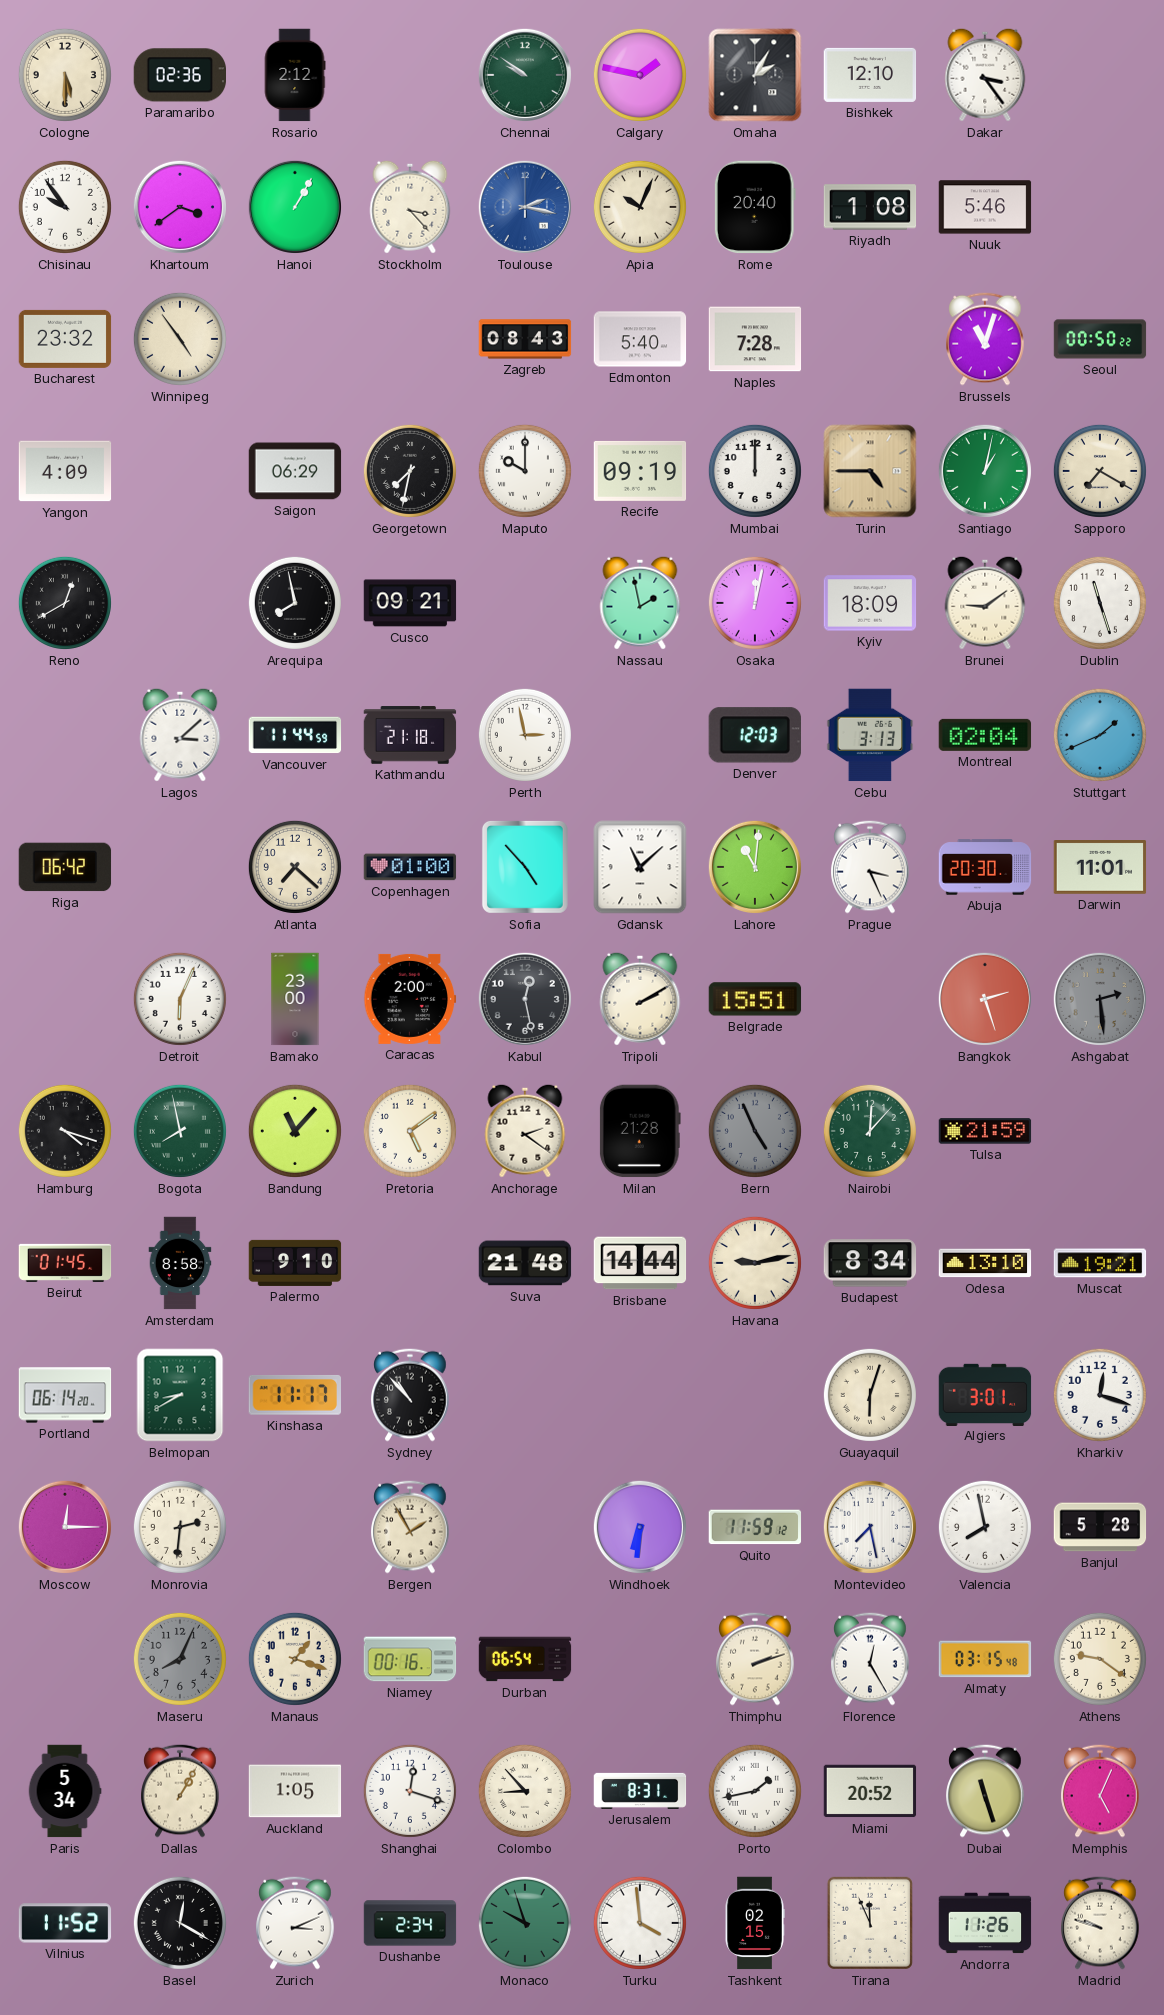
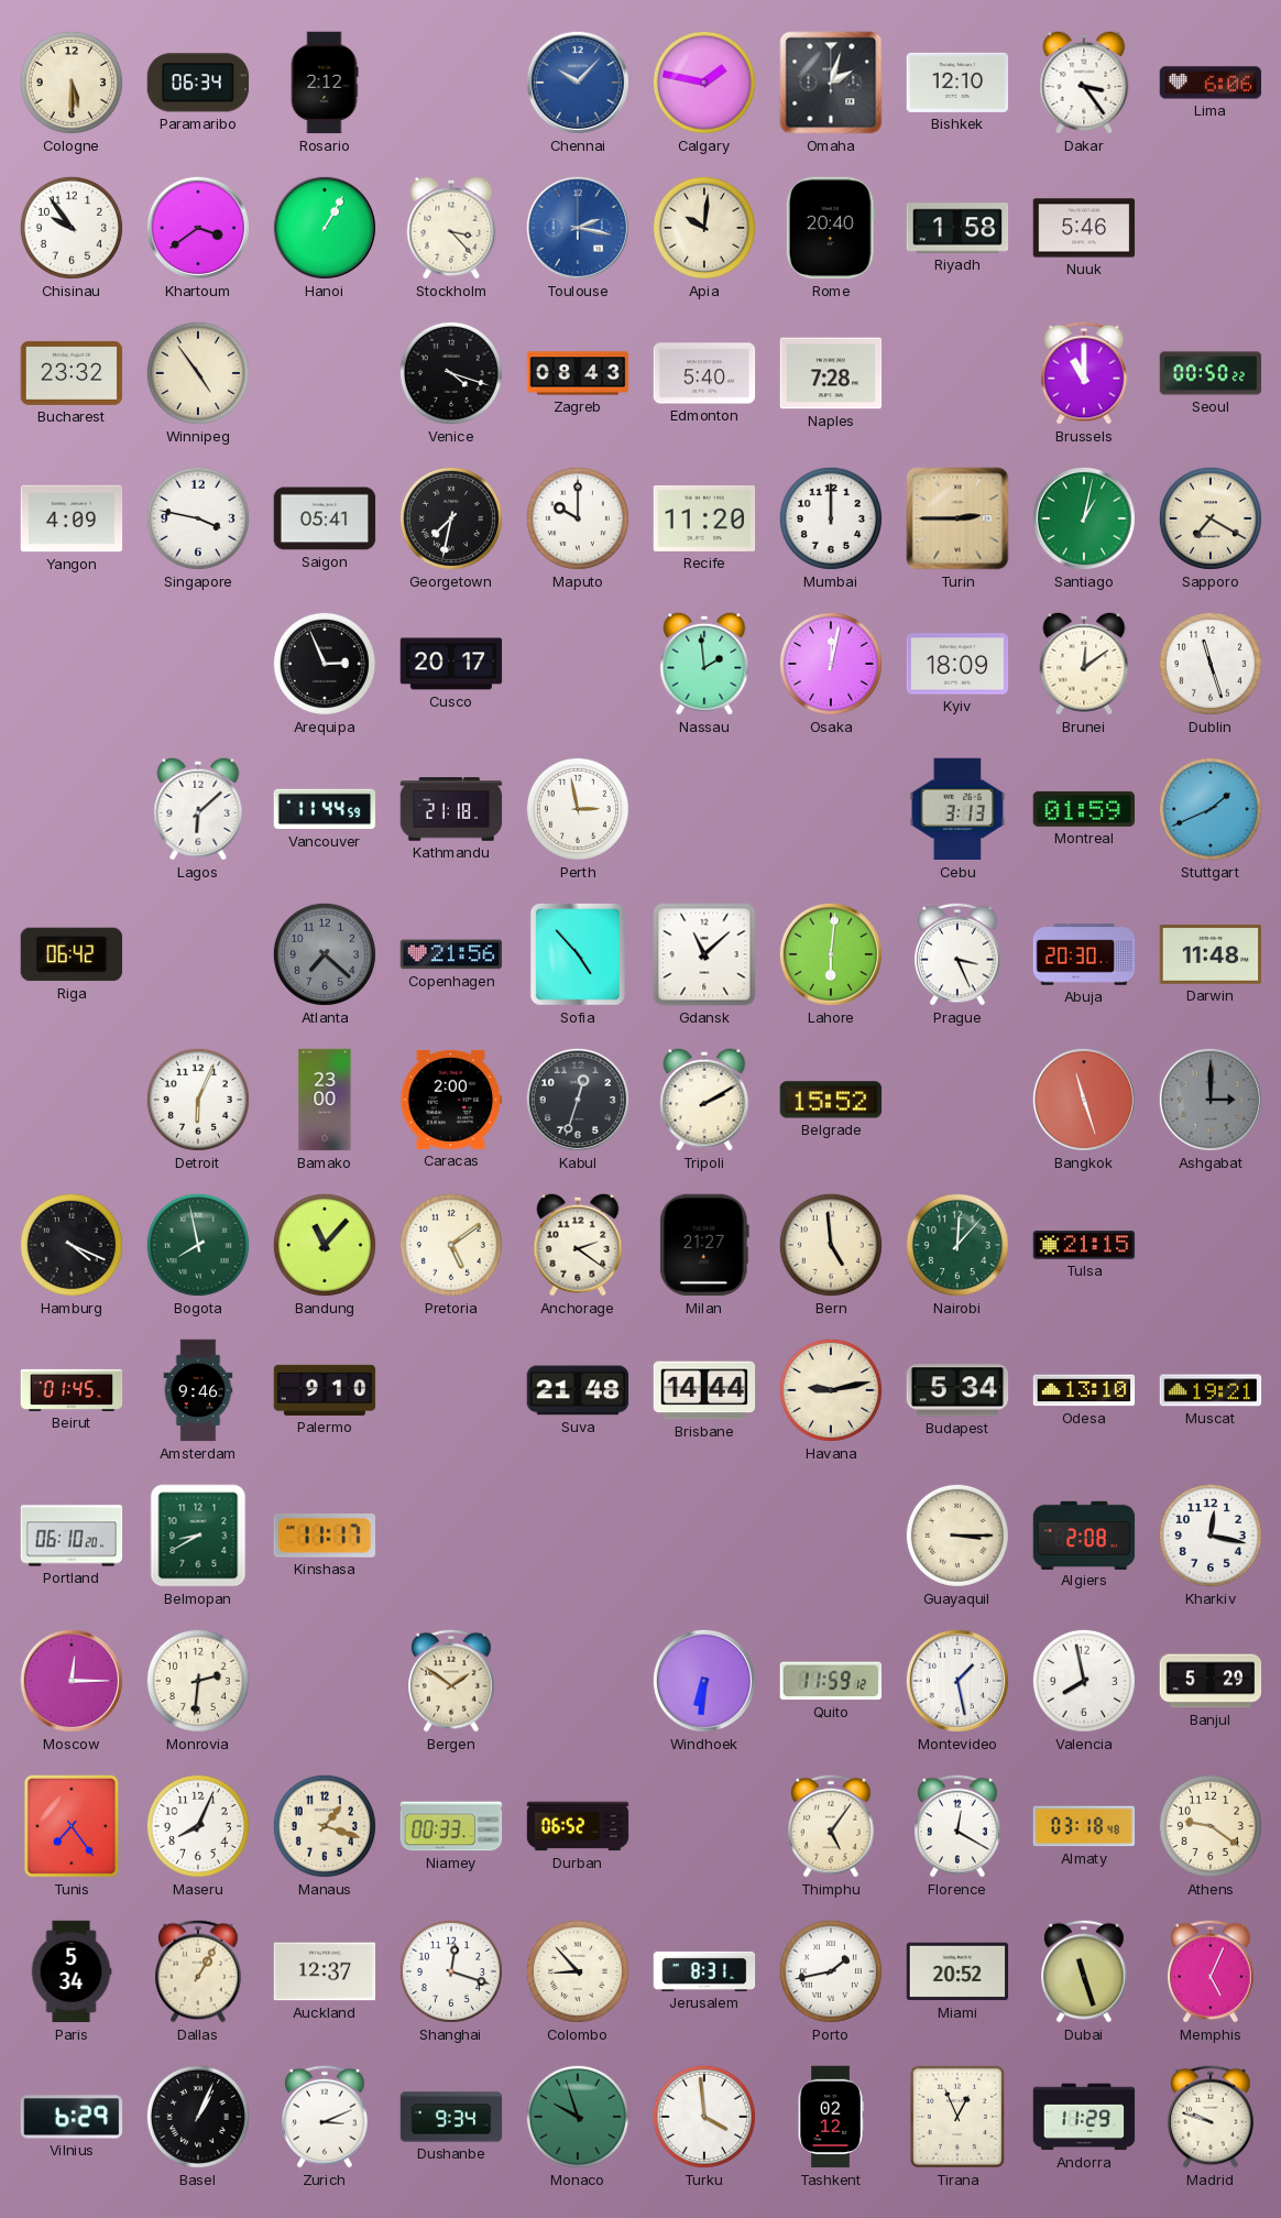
Paramaribo: 02:36 -> 06:34 (198, 83)
Chennai: 9:51 -> 10:07 (578, 83)
Chennai dial: green -> blue (578, 83)
Omaha: 2:05 -> 2:03 (831, 83)
Lima: none -> 6:06 (1211, 83)
Apia: 10:04 -> 10:01 (704, 228)
Riyadh: 1:08 -> 1:58 (957, 228)
Venice: none -> 4:18 (451, 373)
Brussels: 11:03 -> 11:00 (1084, 373)
Singapore: none -> 3:47 (198, 518)
Saigon: 06:29 -> 05:41 (325, 518)
Recife: 09:19 -> 11:20 (704, 518)
Turin: 4:45 -> 2:45 (957, 518)
Reno: 12:40 -> none (65, 603)
Arequipa: 7:58 -> 2:56 (325, 664)
Cusco: 09:21 -> 20:17 (451, 664)
Nassau: 1:58 -> 1:59 (704, 664)
Brunei: 9:09 -> 12:09 (1084, 664)
Lagos: 3:08 -> 6:08 (198, 809)
Denver: 12:03 -> none (755, 735)
Montreal: 02:04 -> 01:59 (1084, 809)
Atlanta dial: cream -> grey (325, 954)
Copenhagen: 01:00 -> 21:56 (451, 954)
Lahore: 11:01 -> 6:01 (831, 954)
Darwin: 11:01 -> 11:48 (1211, 955)
Kabul: 12:28 -> 12:33 (578, 1100)
Belgrade: 15:51 -> 15:52 (831, 1100)
Bangkok: 2:27 -> 11:27 (1084, 1100)
Ashgabat: 2:29 -> 3:00 (1211, 1100)
Hamburg: 4:18 -> 4:19 (72, 1245)
Milan: 21:28 -> 21:27 (704, 1245)
Bern: 4:56 -> 4:59 (831, 1245)
Bern dial: grey -> cream (831, 1245)
Tulsa: 21:59 -> 21:15 (1084, 1245)
Amsterdam: 8:58 -> 9:46 (198, 1390)
Budapest: 8:34 -> 5:34 (957, 1390)
Portland: 06:14 -> 06:10 (72, 1536)
Sydney: 10:53 -> none (410, 1395)
Guayaquil: 6:03 -> 3:15 (957, 1536)
Algiers: 3:01 -> 2:08 (1084, 1534)
Kharkiv: 12:18 -> 12:17 (1211, 1536)
Bergen: 1:55 -> 1:51 (451, 1681)
Montevideo: 7:28 -> 1:28 (957, 1681)
Banjul: 5:28 -> 5:29 (1211, 1681)
Tunis: none -> 7:24 (72, 1826)
Maseru dial: grey -> white (198, 1826)
Niamey: 00:16 -> 00:33 (451, 1826)
Durban: 06:54 -> 06:52 (578, 1826)
Thimphu: 2:12 -> 5:06 (831, 1826)
Florence: 12:25 -> 12:20 (957, 1826)
Almaty: 03:15 -> 03:18 (1084, 1826)
Auckland: 1:05 -> 12:37 (325, 1971)
Vilnius: 11:52 -> 6:29 (72, 2117)
Basel: 12:20 -> 1:04 (198, 2117)
Dushanbe: 2:34 -> 9:34 (451, 2117)
Tashkent: 02:15 -> 02:12 (831, 2117)
Tirana: 11:56 -> 12:56 (957, 2117)
Andorra: 11:26 -> 11:29 (1084, 2117)
